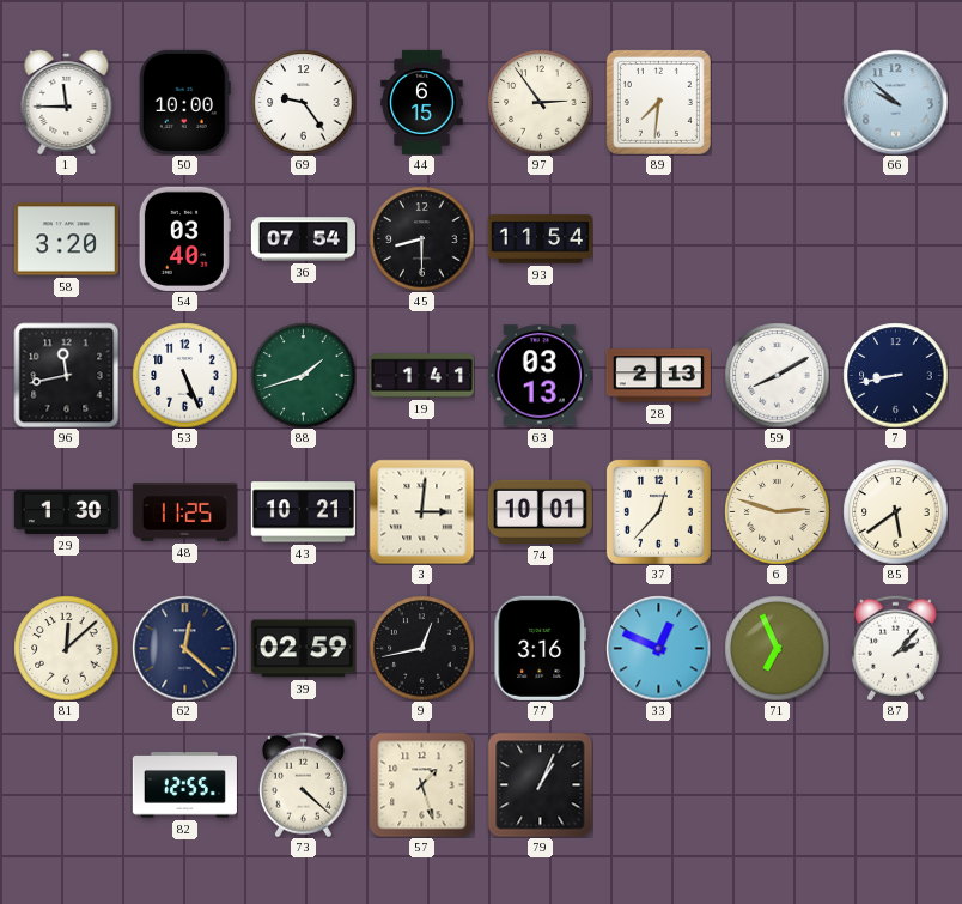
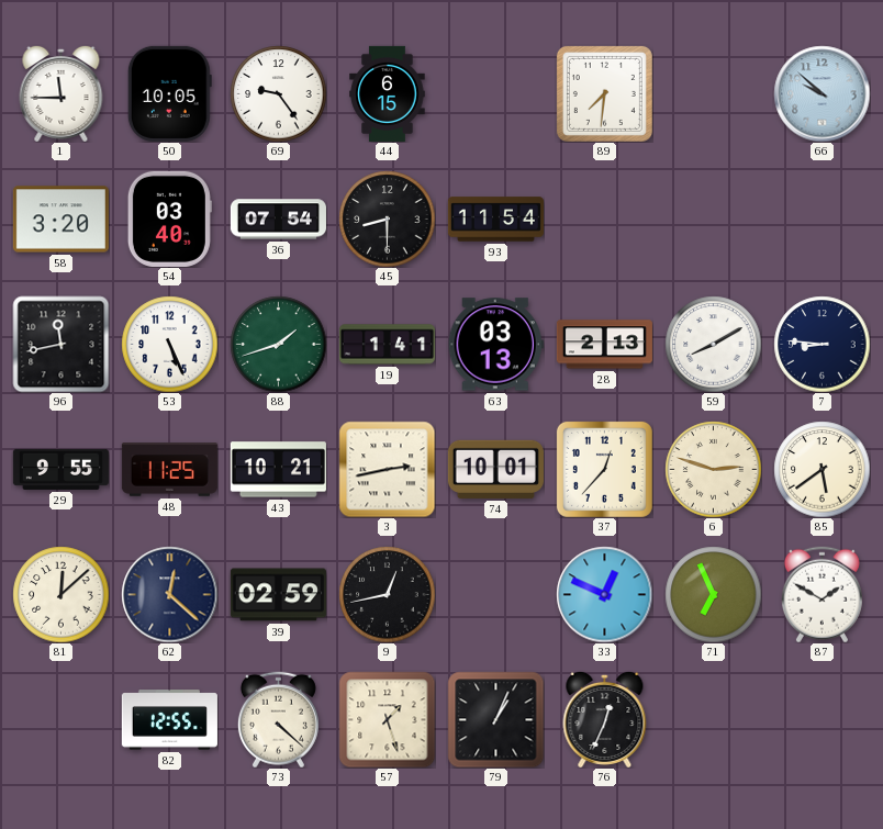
50: 10:00 -> 10:05 (169, 93)
97: 2:54 -> none (540, 102)
7: 8:43 -> 8:46 (821, 344)
29: 1:30 -> 9:55 (60, 469)
3: 3:01 -> 2:43 (387, 469)
77: 3:16 -> none (541, 648)
87: 2:07 -> 1:50 (821, 594)
76: none -> 12:34 (605, 719)
